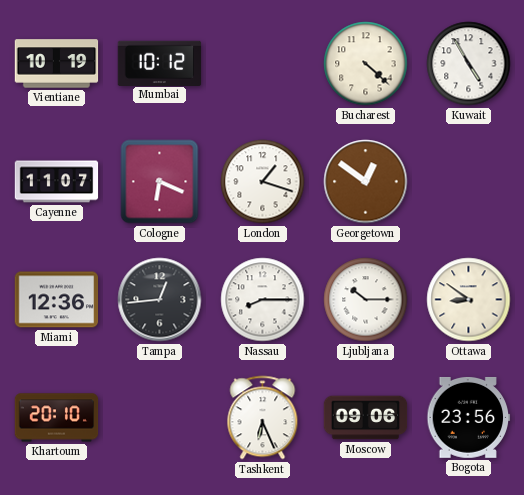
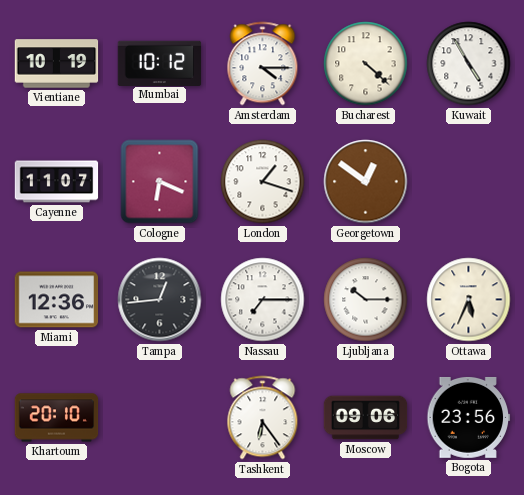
Amsterdam: none -> 4:15 (263, 64)
Nassau: 8:15 -> 7:15 (263, 300)
Ottawa: 8:51 -> 5:34 (469, 300)
Tashkent: 6:26 -> 6:24 (263, 418)
